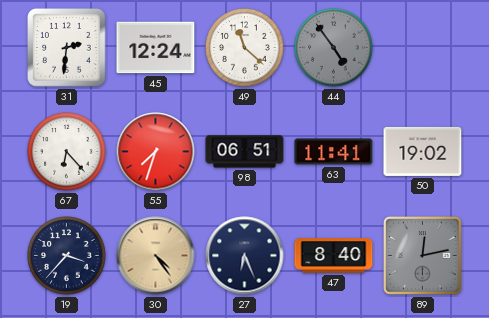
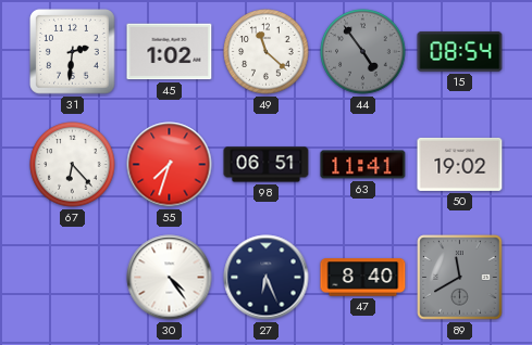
45: 12:24 -> 1:02 (170, 52)
15: none -> 08:54 (460, 51)
19: 3:37 -> none (67, 256)
30 dial: champagne -> white (170, 278)
89: 12:13 -> 11:40 (460, 278)
